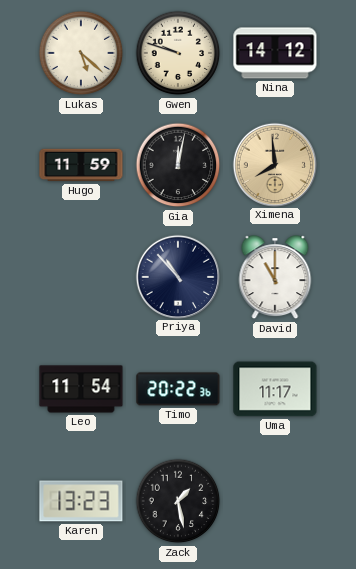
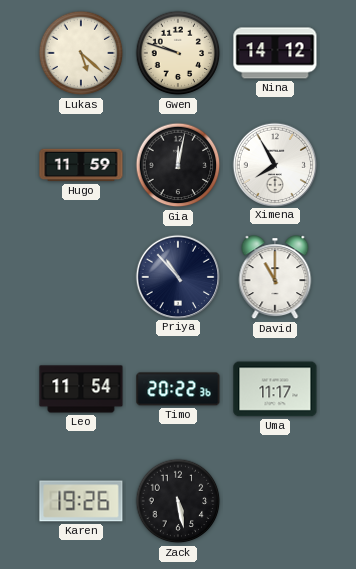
Ximena: 7:59 -> 7:55 (274, 164)
Ximena dial: champagne -> white (274, 164)
Karen: 13:23 -> 19:26 (81, 501)
Zack: 1:28 -> 5:28 (178, 501)
